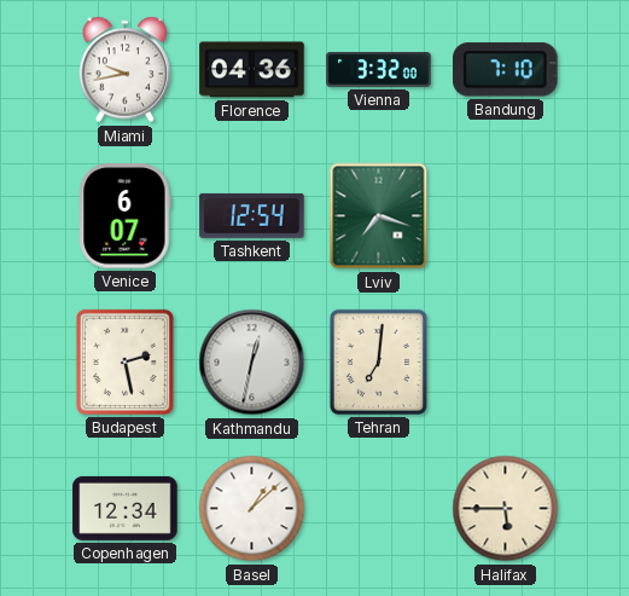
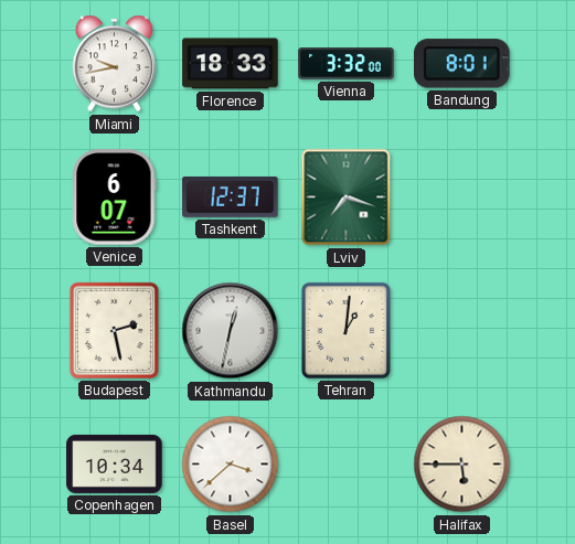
Florence: 04:36 -> 18:33 (231, 64)
Bandung: 7:10 -> 8:01 (462, 64)
Tashkent: 12:54 -> 12:37 (231, 196)
Tehran: 7:01 -> 1:01 (345, 330)
Copenhagen: 12:34 -> 10:34 (115, 463)
Basel: 1:08 -> 3:38 (231, 465)
